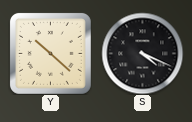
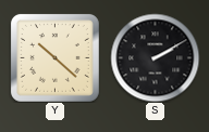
S: 4:19 -> 2:10 (155, 57)
